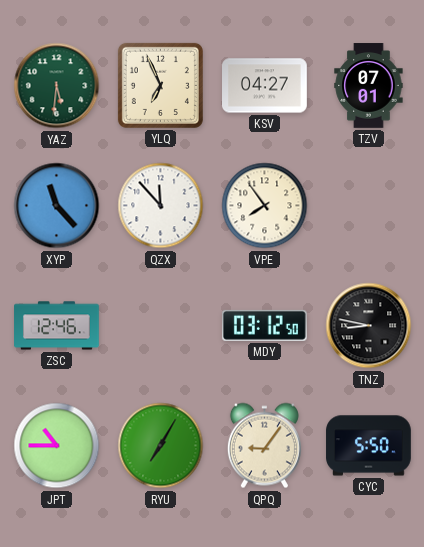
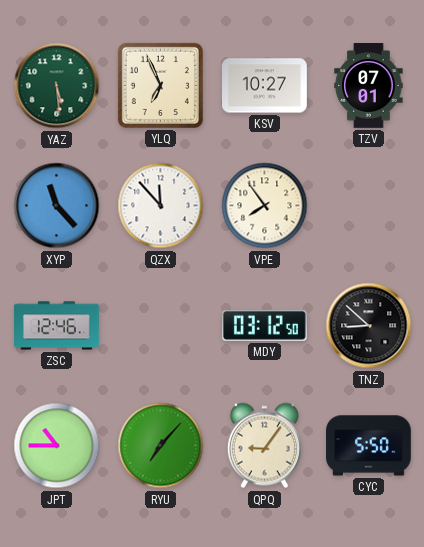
YAZ: 5:31 -> 5:29 (57, 86)
KSV: 04:27 -> 10:27 (265, 86)
TNZ: 8:47 -> 8:52 (369, 326)
RYU: 7:05 -> 7:07 (161, 446)
